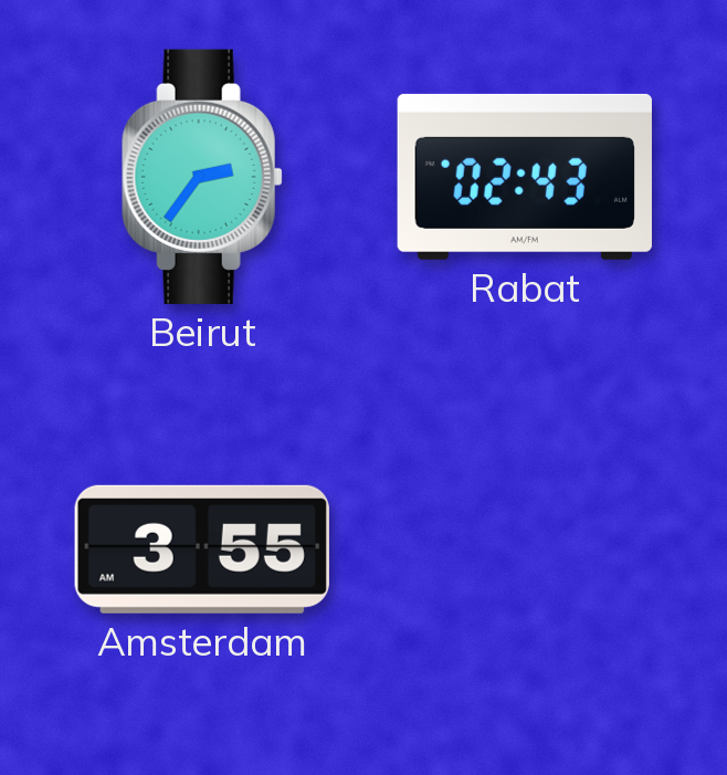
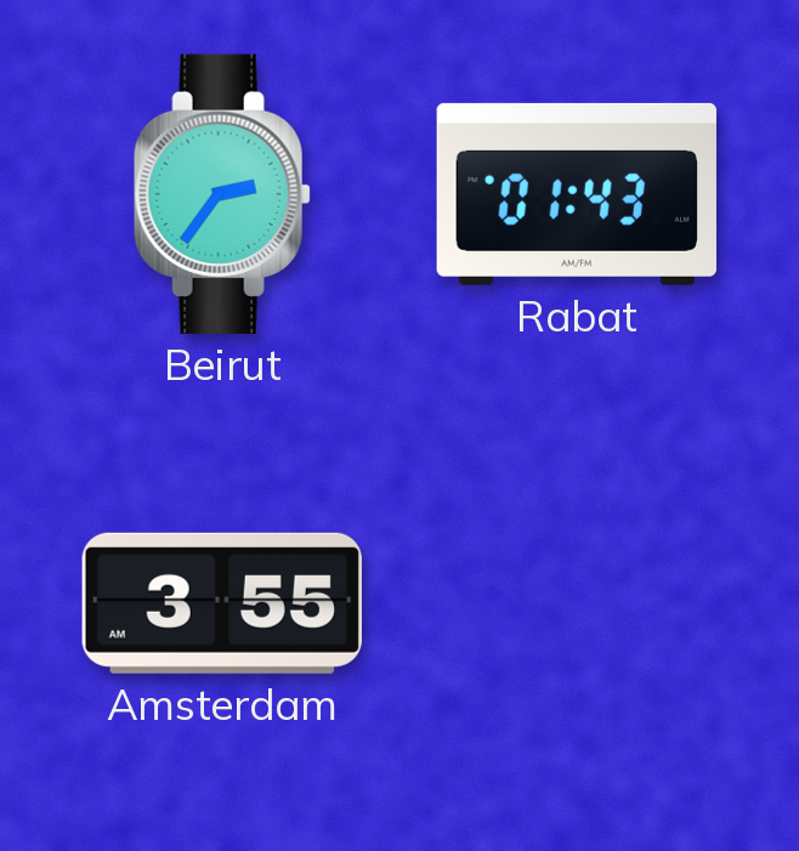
Rabat: 02:43 -> 01:43 (577, 194)
